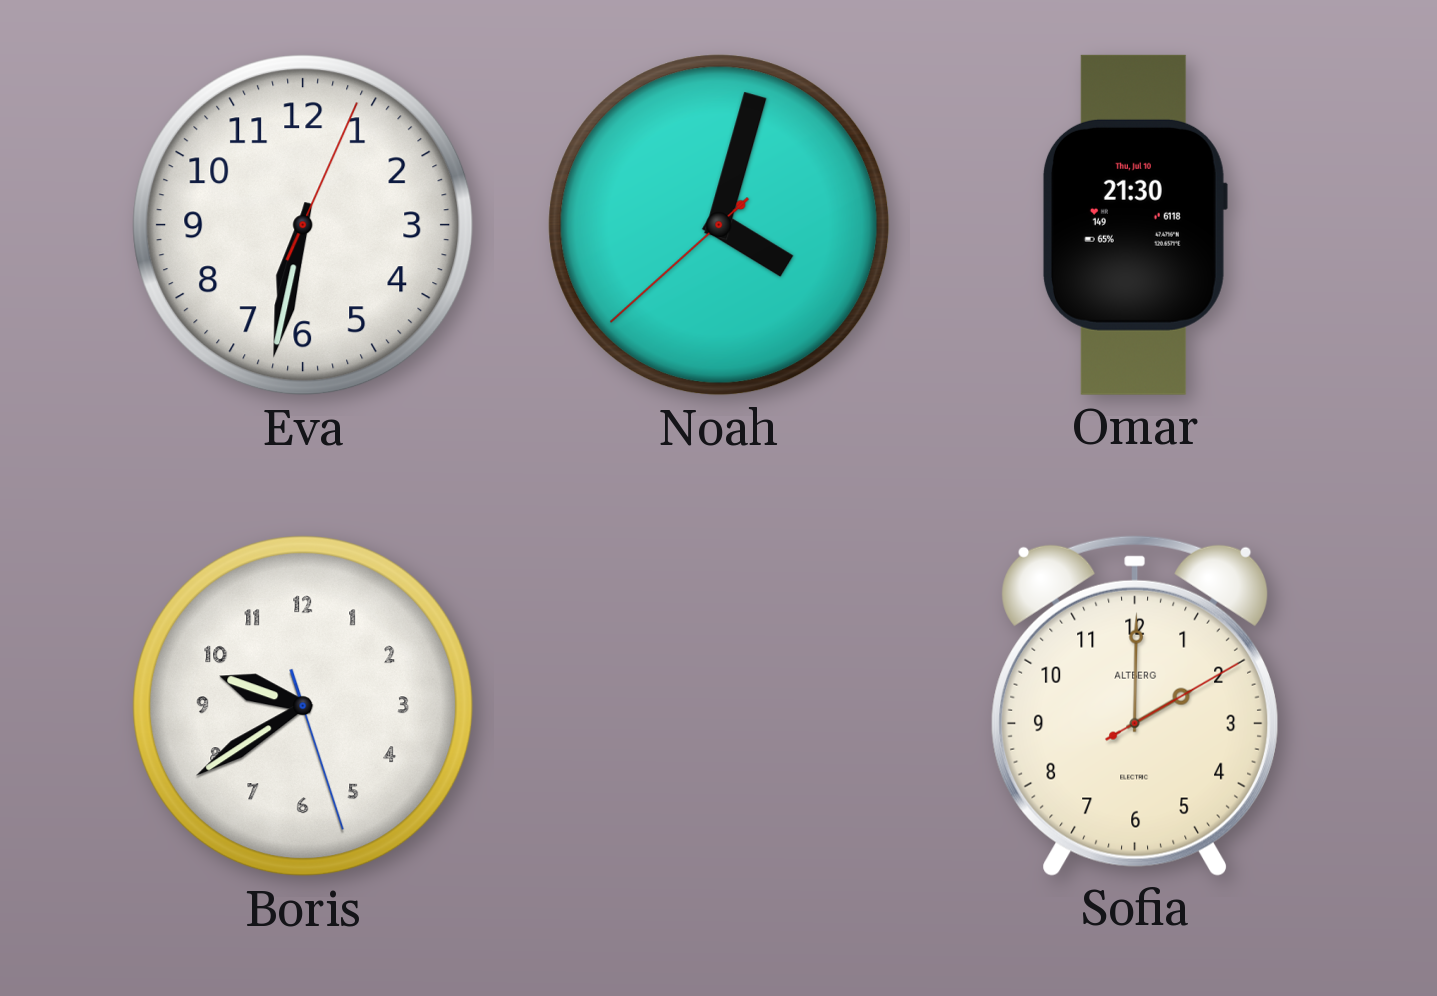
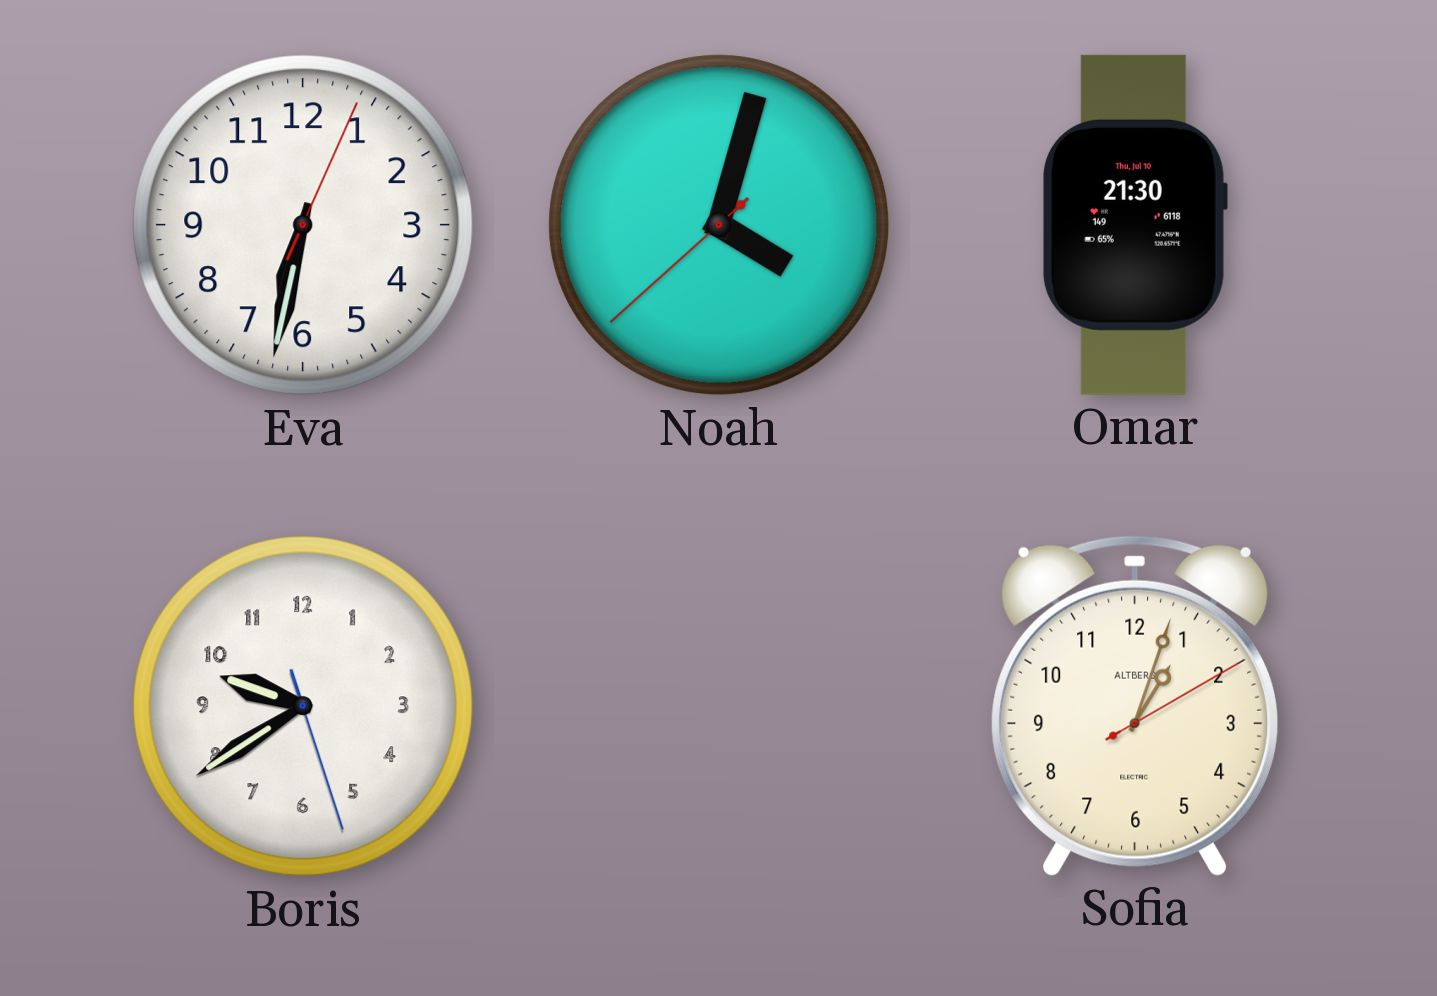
Sofia: 2:00 -> 1:03 (1134, 705)
